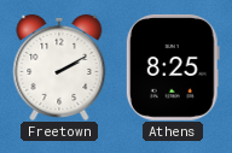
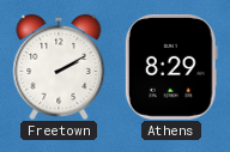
Athens: 8:25 -> 8:29 (171, 67)
